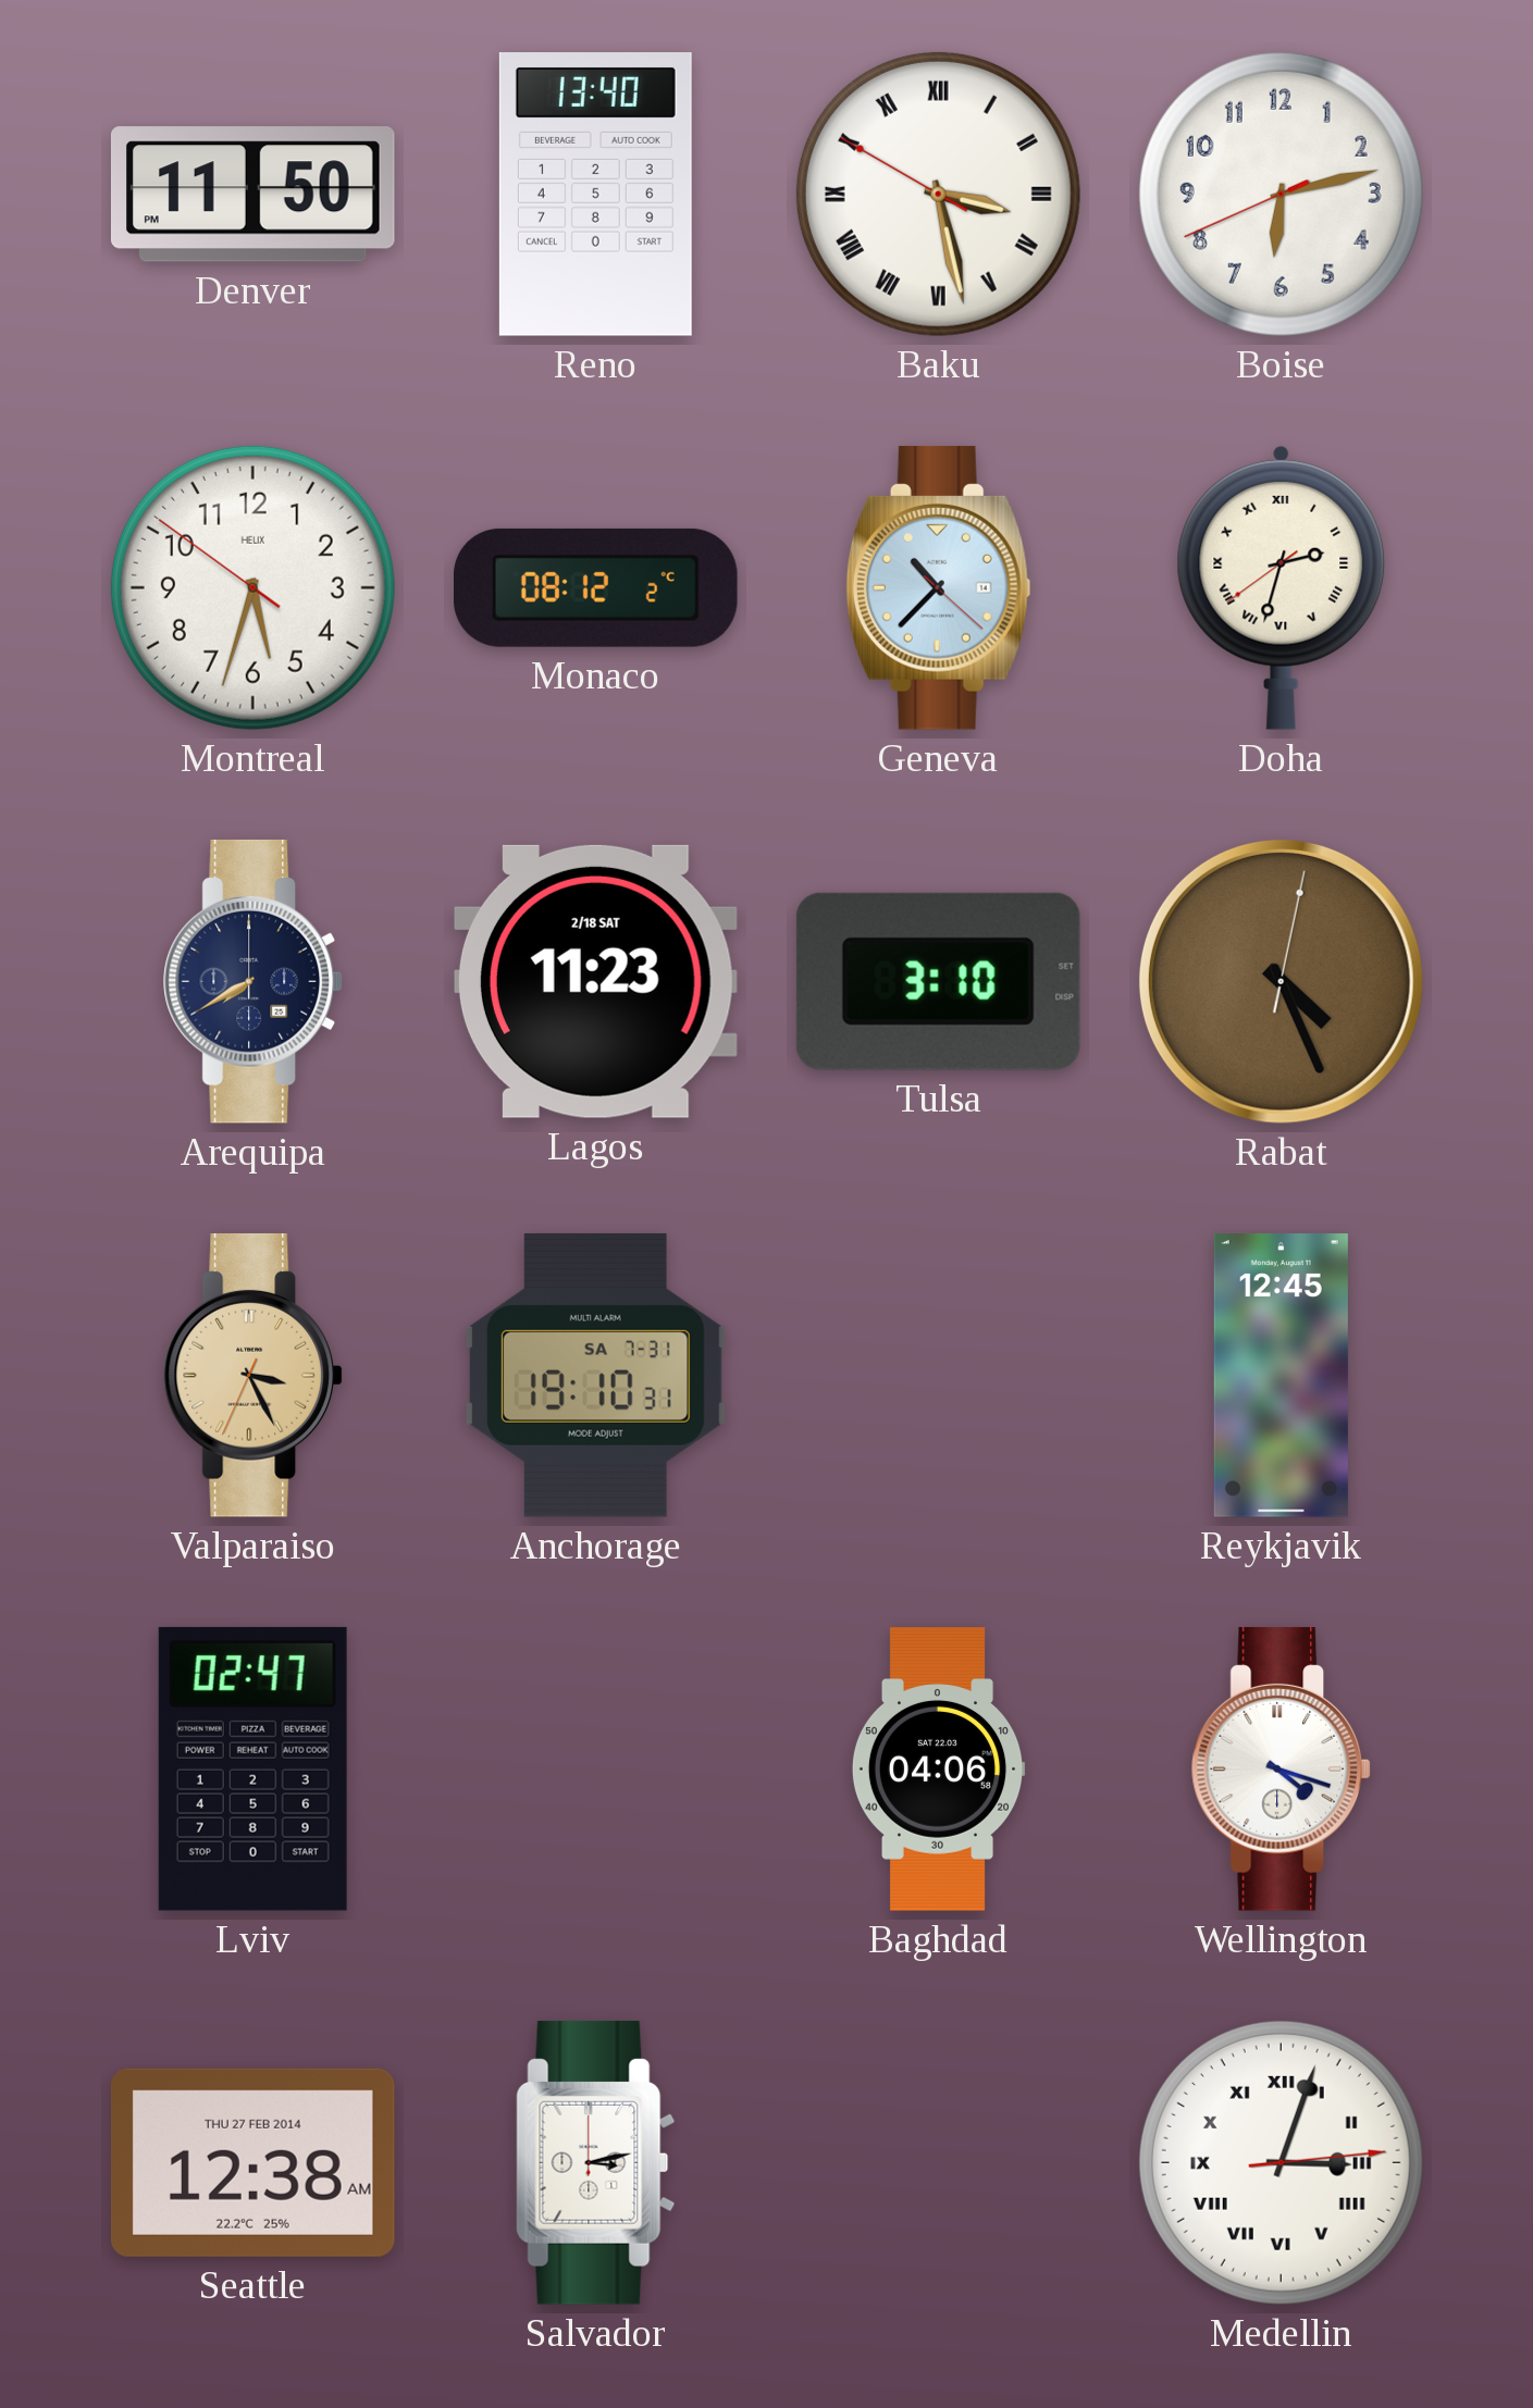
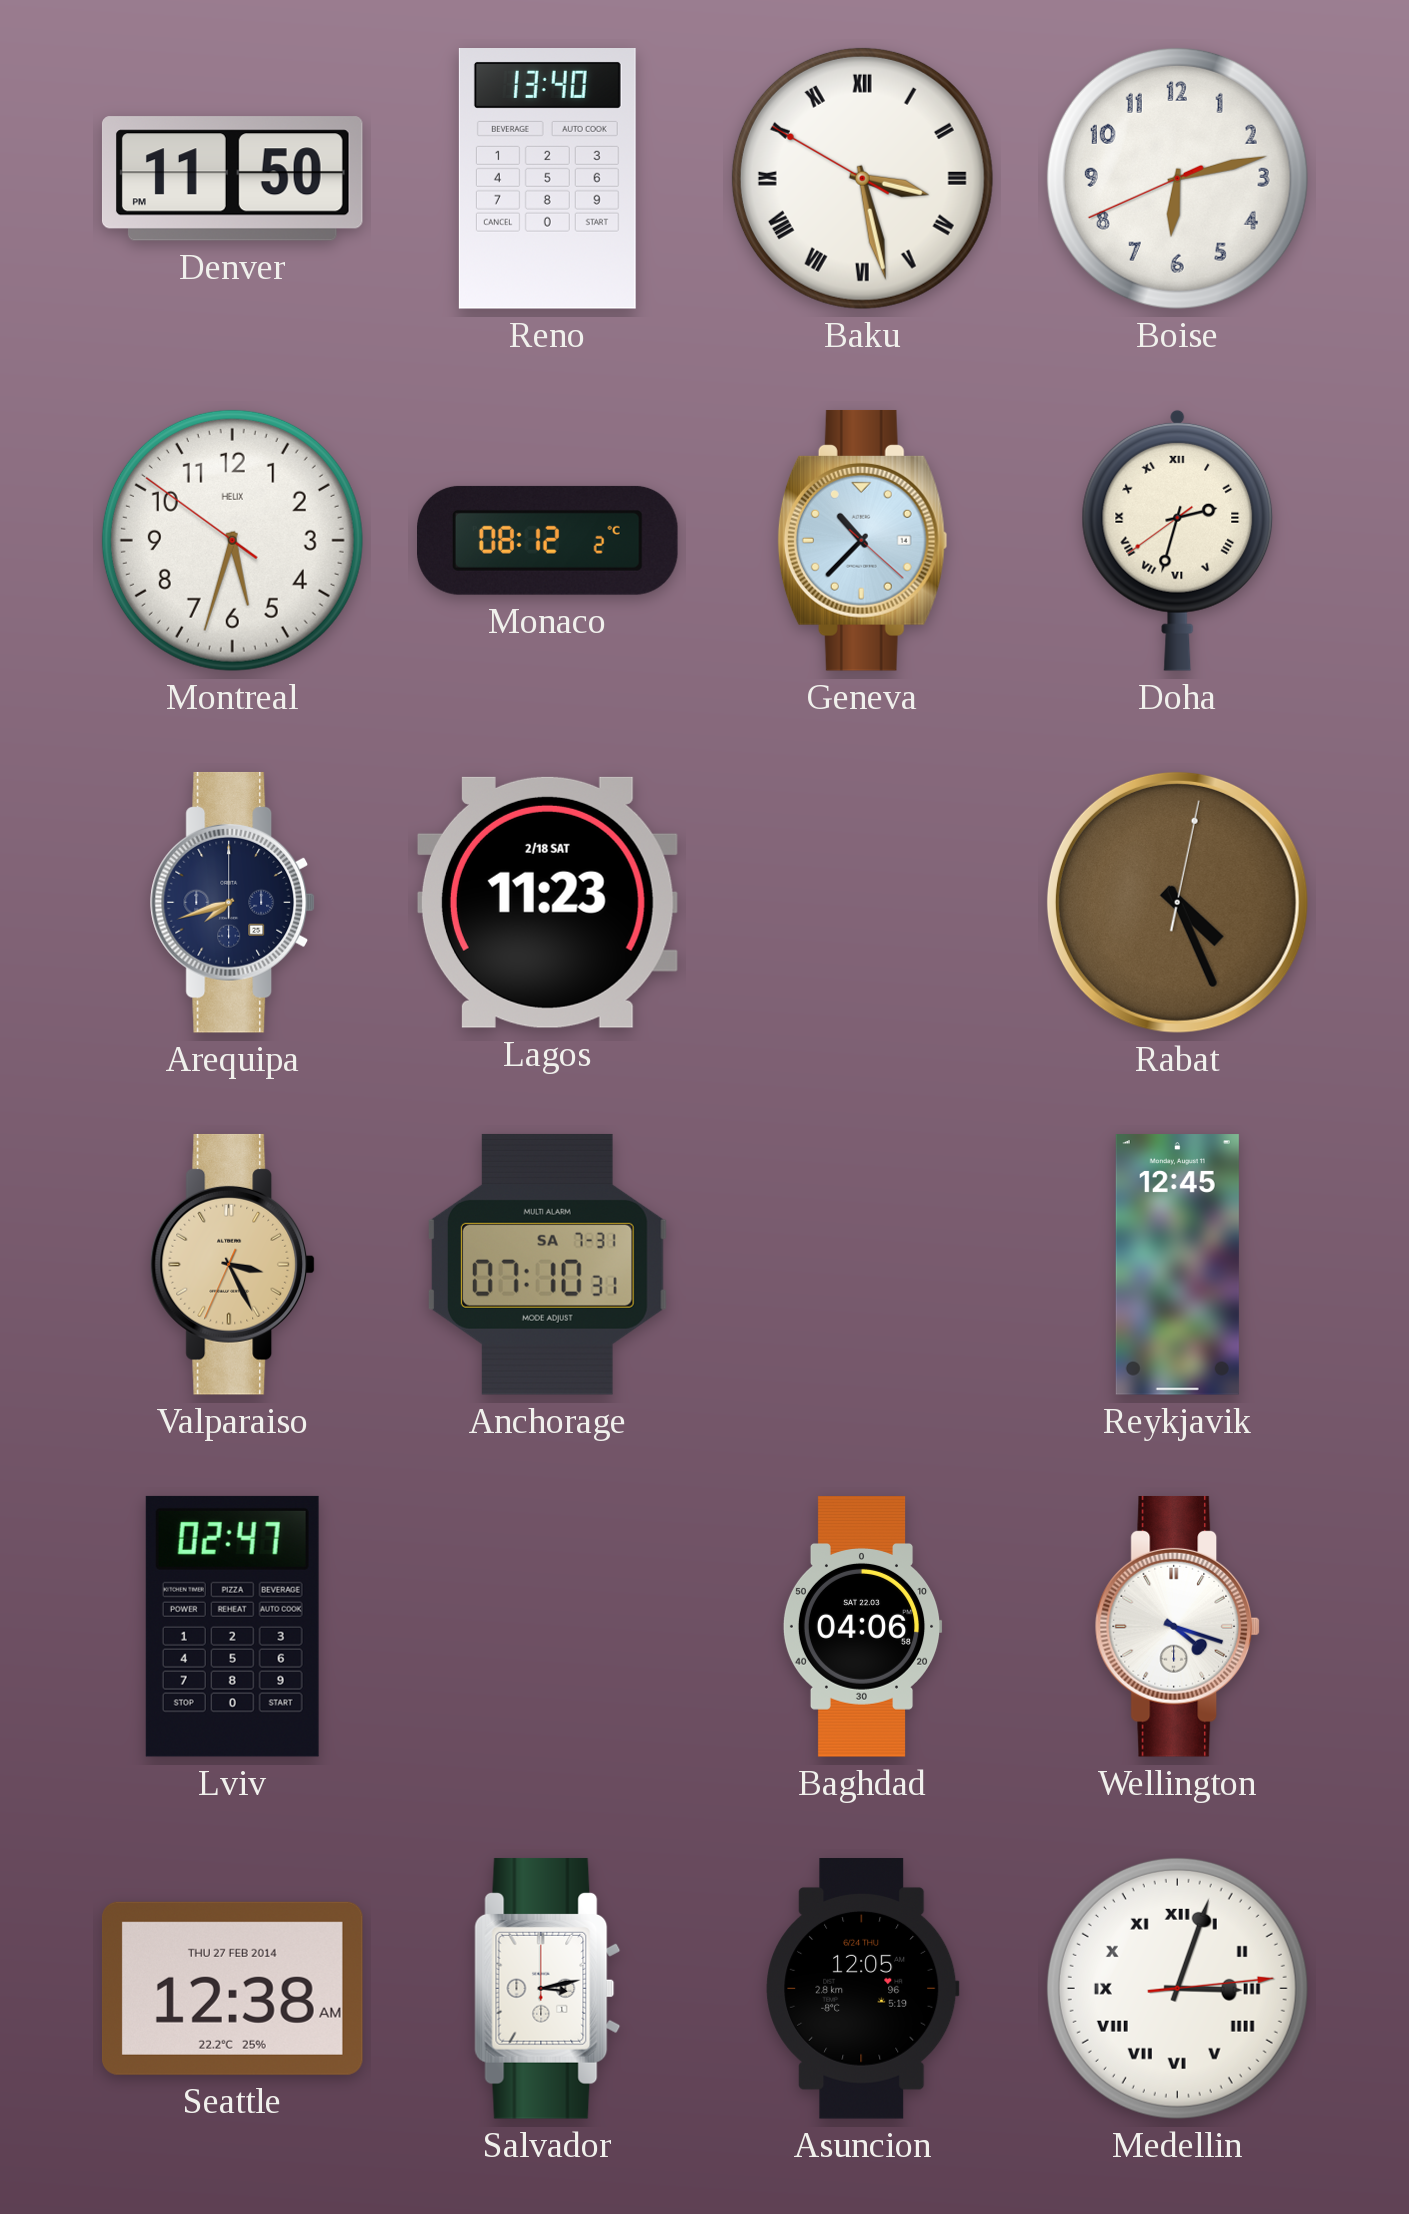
Arequipa: 7:40 -> 7:42 (233, 902)
Tulsa: 3:10 -> none (938, 981)
Anchorage: 19:10 -> 07:10 (547, 1264)
Asuncion: none -> 12:05 (863, 1989)
